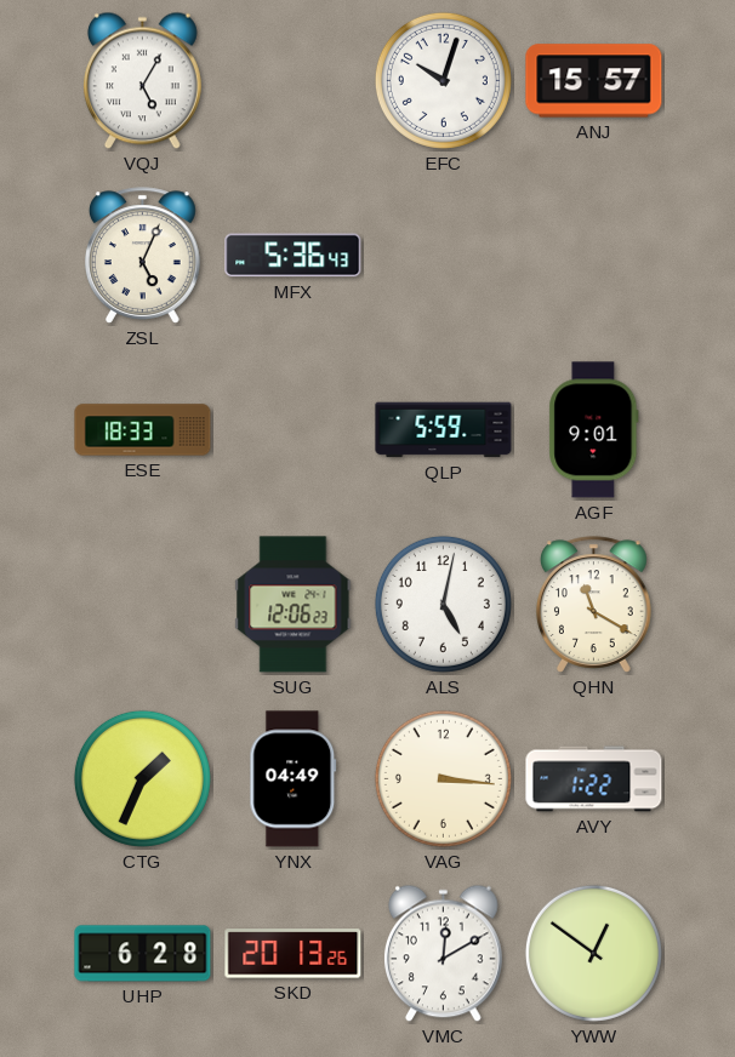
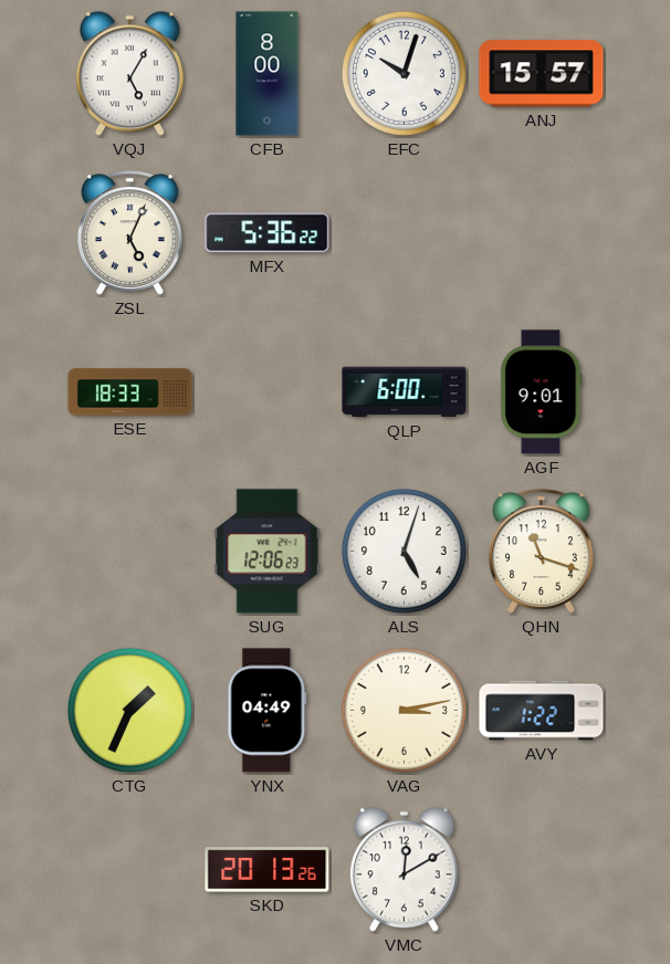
CFB: none -> 8:00 (268, 74)
MFX: 5:36:43 -> 5:36:22 (268, 233)
QLP: 5:59 -> 6:00 (405, 392)
ALS: 5:02 -> 5:03 (404, 551)
QHN: 11:20 -> 11:18 (541, 552)
VAG: 3:16 -> 3:13 (404, 710)
UHP: 6:28 -> none (143, 954)
YWW: 12:51 -> none (593, 953)
